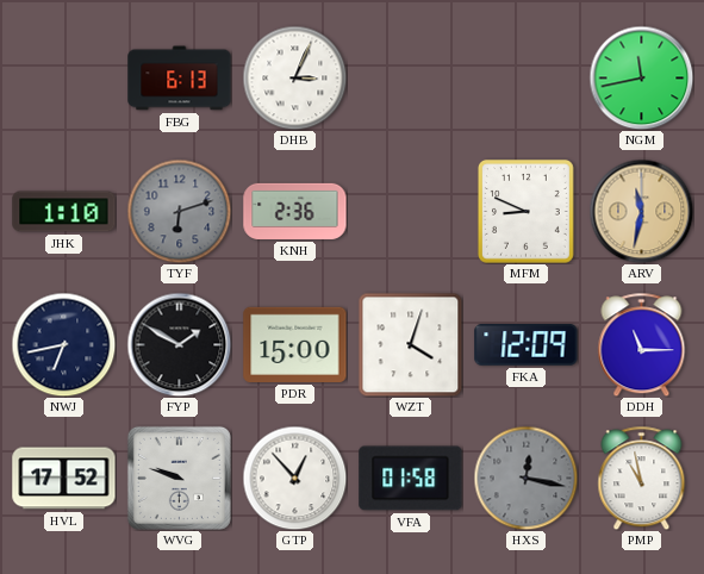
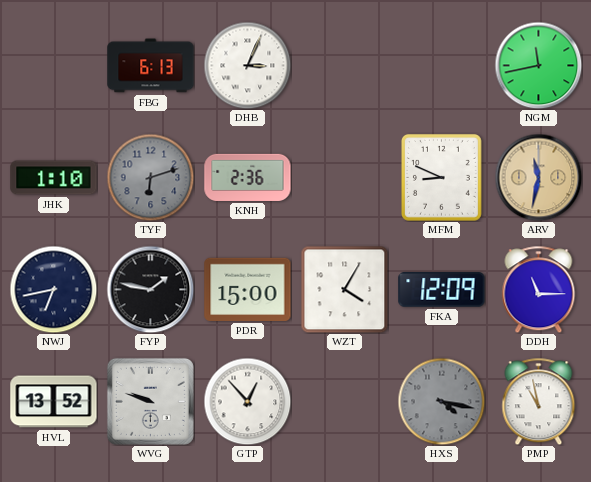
FYP: 1:50 -> 1:47 (150, 289)
WZT: 4:03 -> 4:05 (344, 289)
HVL: 17:52 -> 13:52 (54, 402)
VFA: 01:58 -> none (411, 479)
HXS: 12:17 -> 4:17 (441, 401)
